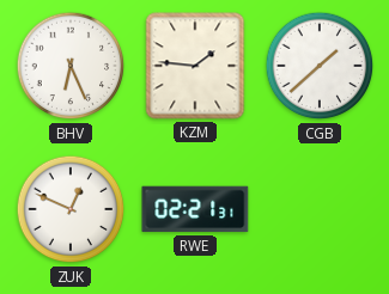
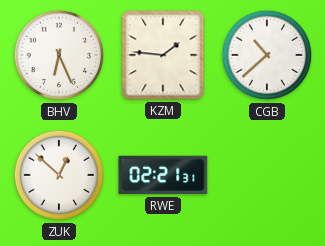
CGB: 1:38 -> 10:38 (267, 55)
ZUK: 12:49 -> 12:52 (59, 175)
